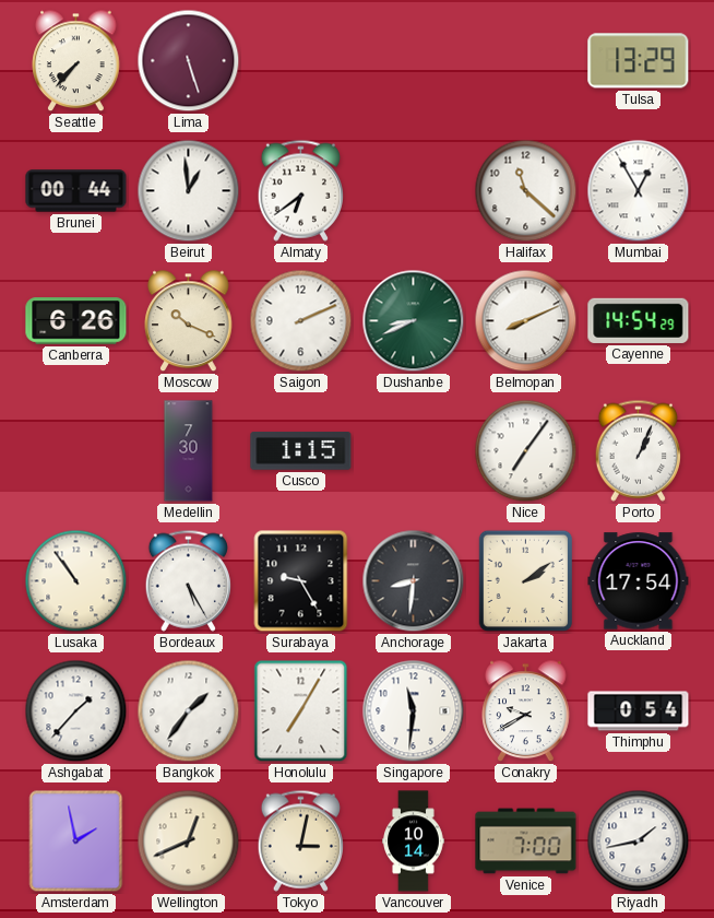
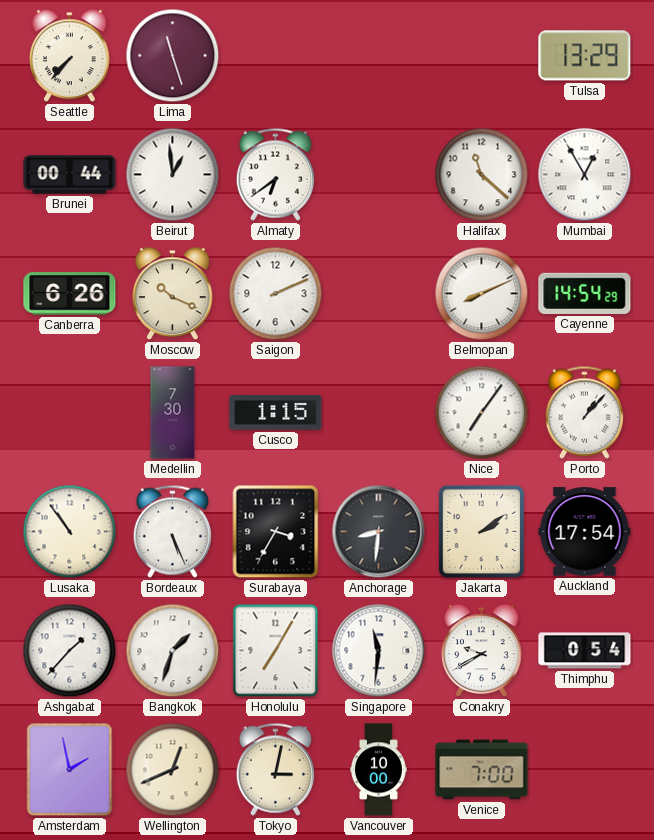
Lima: 5:27 -> 11:27 (173, 56)
Dushanbe: 8:41 -> none (414, 321)
Porto: 1:04 -> 1:07 (584, 412)
Bordeaux: 5:25 -> 5:26 (172, 531)
Surabaya: 9:25 -> 3:35 (276, 532)
Bangkok: 1:36 -> 1:33 (173, 651)
Vancouver: 10:14 -> 10:00 (379, 770)
Riyadh: 1:43 -> none (639, 841)
